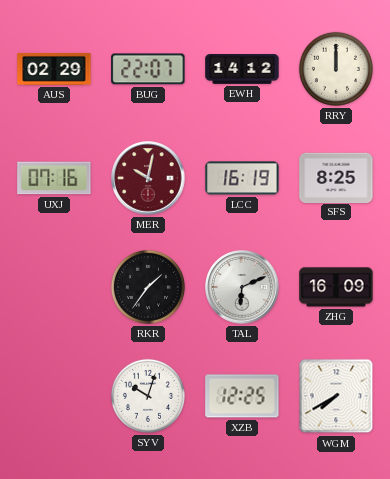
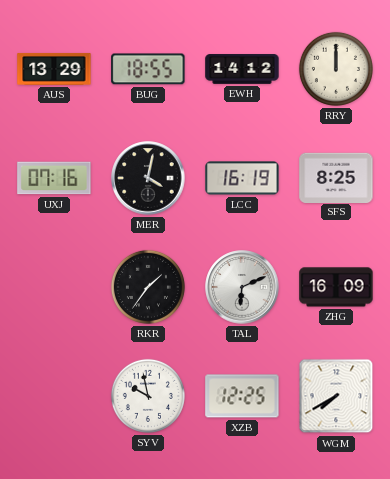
AUS: 02:29 -> 13:29 (54, 69)
BUG: 22:07 -> 18:55 (148, 69)
MER: 10:02 -> 4:02 (148, 178)
MER dial: burgundy -> black (148, 178)
SYV: 10:03 -> 9:58 (148, 396)
